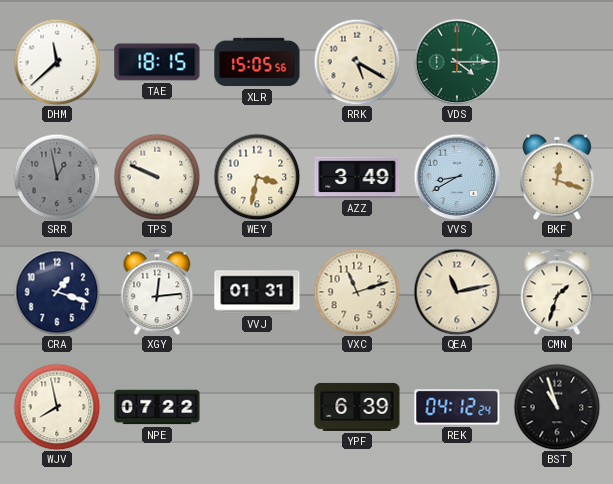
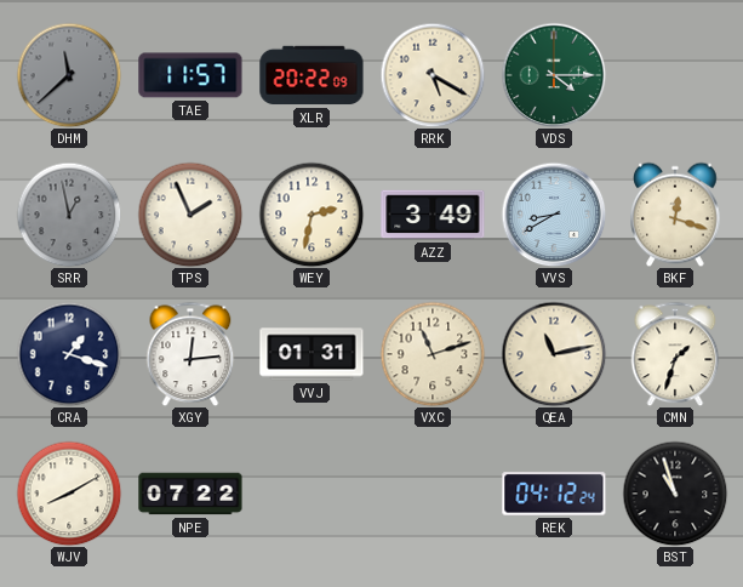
DHM dial: white -> grey (69, 75)
TAE: 18:15 -> 11:57 (190, 75)
XLR: 15:05 -> 20:22 (312, 75)
TPS: 9:49 -> 1:56 (190, 215)
WEY: 3:32 -> 2:32 (312, 215)
WJV: 7:58 -> 8:10 (69, 494)
YPF: 6:39 -> none (357, 407)
